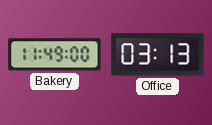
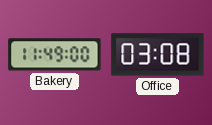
Office: 03:13 -> 03:08 (158, 55)
